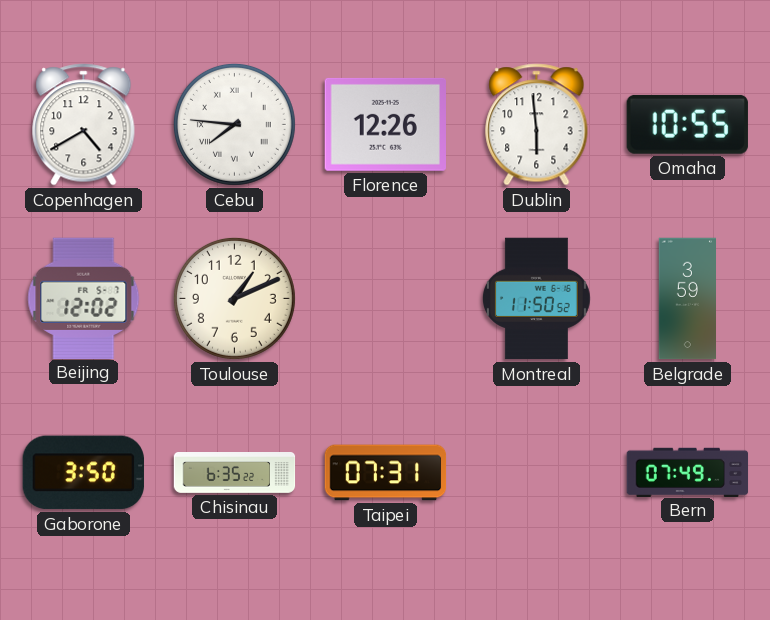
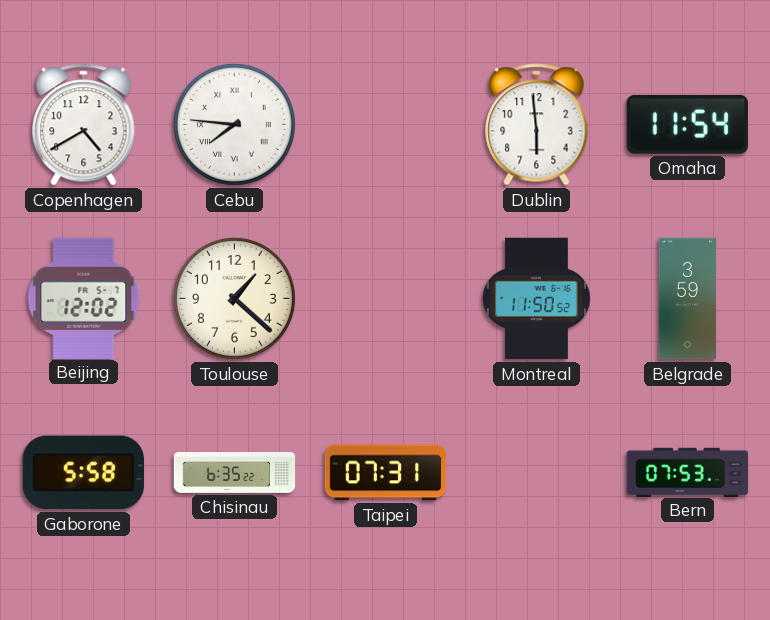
Florence: 12:26 -> none (385, 124)
Omaha: 10:55 -> 11:54 (687, 124)
Toulouse: 1:11 -> 1:22 (234, 298)
Gaborone: 3:50 -> 5:58 (83, 473)
Bern: 07:49 -> 07:53 (688, 472)
